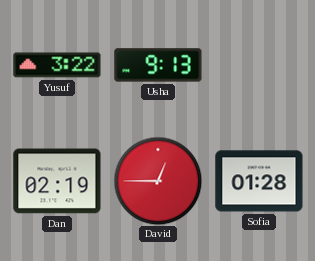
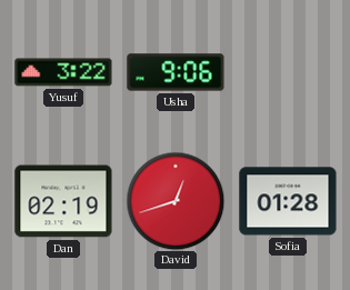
Usha: 9:13 -> 9:06 (176, 72)
David: 12:45 -> 12:42 (176, 201)
